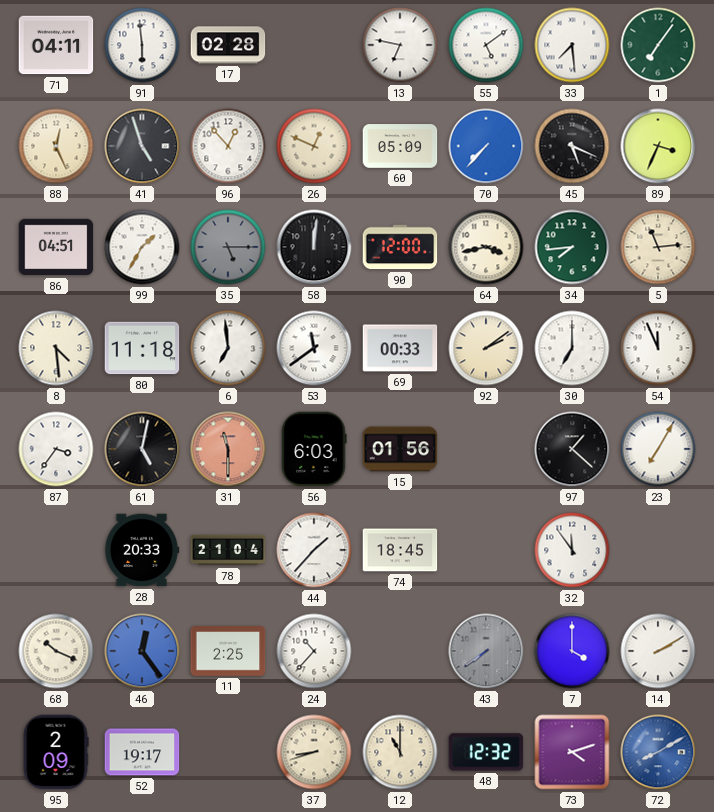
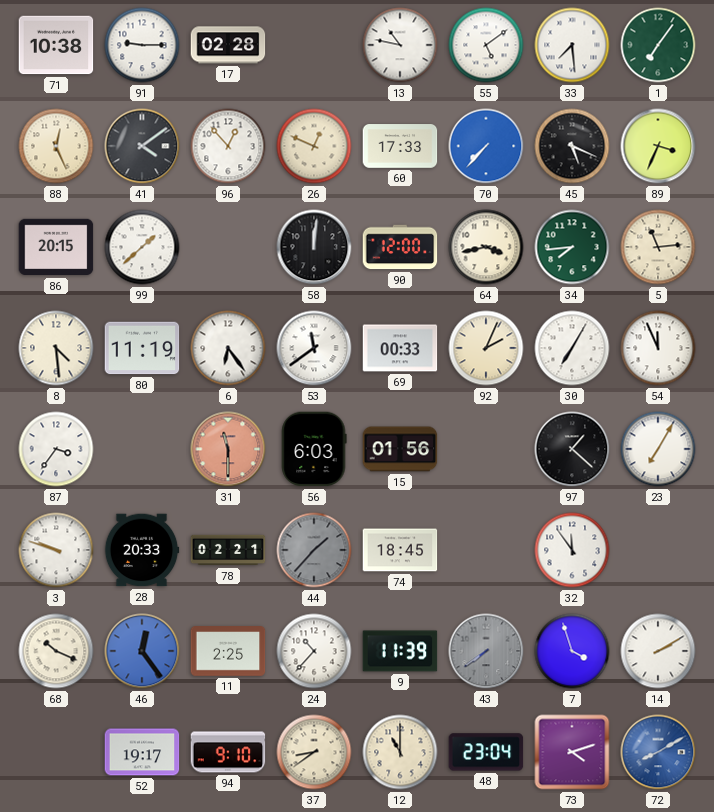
71: 04:11 -> 10:38 (56, 45)
91: 5:59 -> 9:15 (142, 45)
13: 6:47 -> 10:47 (400, 45)
41: 4:57 -> 4:09 (142, 146)
60: 05:09 -> 17:33 (400, 146)
86: 04:51 -> 20:15 (56, 247)
99: 1:35 -> 1:38 (142, 247)
35: 5:15 -> none (228, 247)
80: 11:18 -> 11:19 (142, 348)
6: 6:59 -> 6:24 (228, 348)
92: 2:09 -> 2:04 (486, 348)
30: 7:00 -> 7:05 (572, 348)
61: 5:02 -> none (142, 449)
3: none -> 9:48 (56, 550)
78: 21:04 -> 02:21 (228, 550)
44 dial: white -> grey (314, 550)
9: none -> 11:39 (400, 651)
7: 4:00 -> 3:57 (572, 651)
95: 2:09 -> none (56, 752)
94: none -> 9:10 (228, 752)
37: 8:42 -> 8:39 (314, 752)
48: 12:32 -> 23:04 (486, 752)
